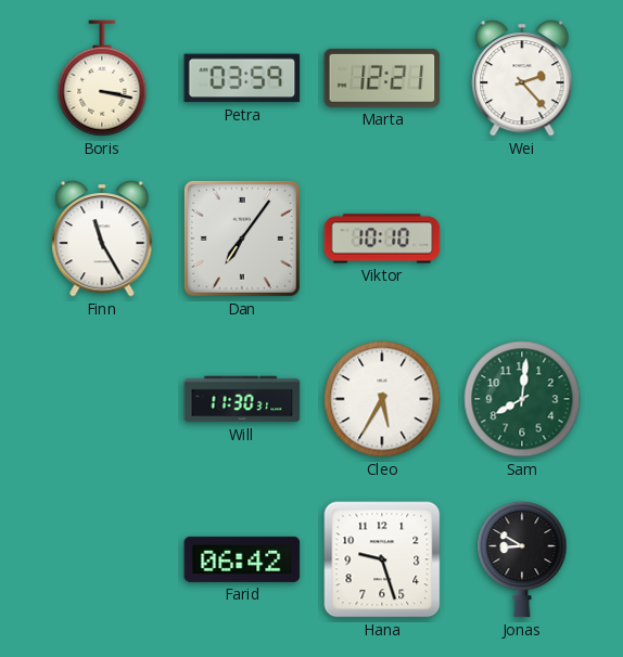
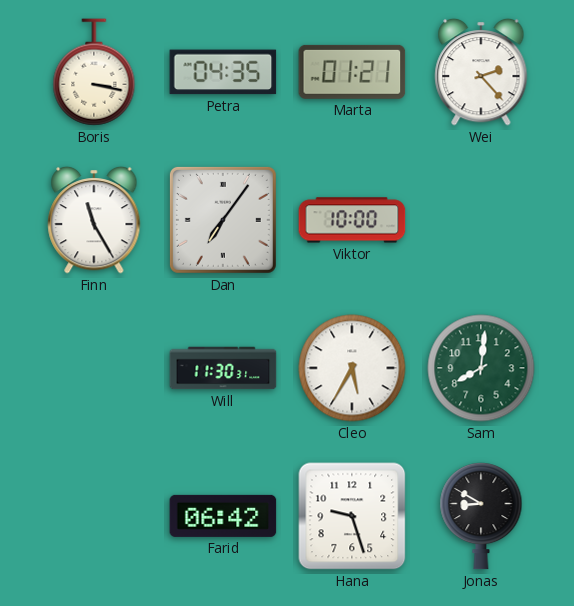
Petra: 03:59 -> 04:35 (223, 72)
Marta: 12:21 -> 01:21 (352, 72)
Viktor: 10:10 -> 10:00 (352, 220)
